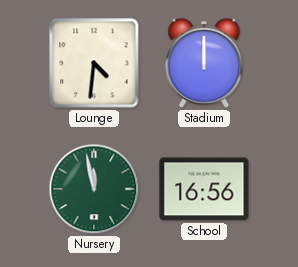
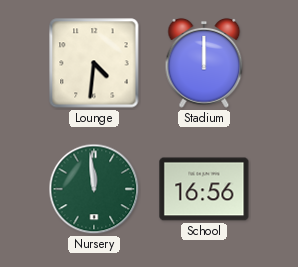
Nursery: 11:58 -> 11:59 (94, 189)
